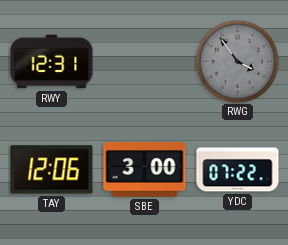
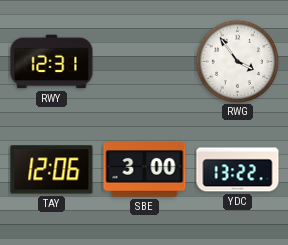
RWG dial: grey -> white (237, 61)
YDC: 07:22 -> 13:22 (238, 170)
